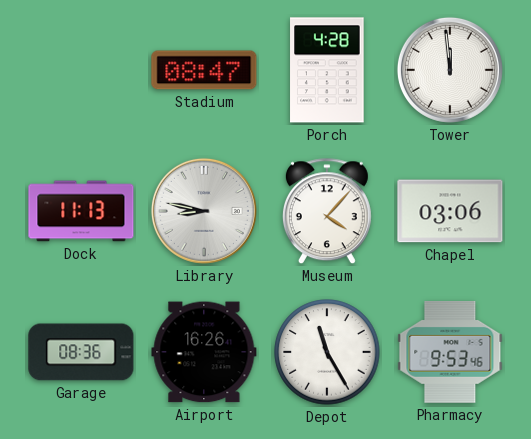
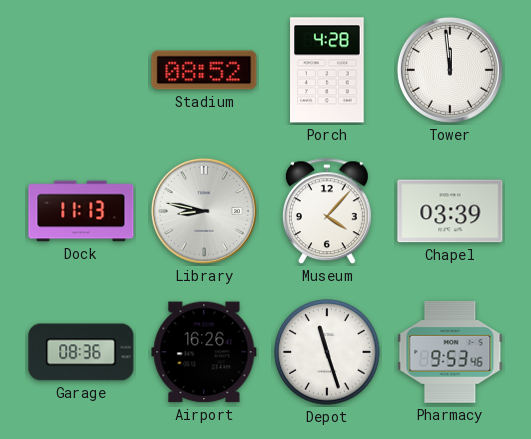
Stadium: 08:47 -> 08:52 (204, 70)
Chapel: 03:06 -> 03:39 (450, 211)
Depot: 11:25 -> 11:27 (327, 352)
